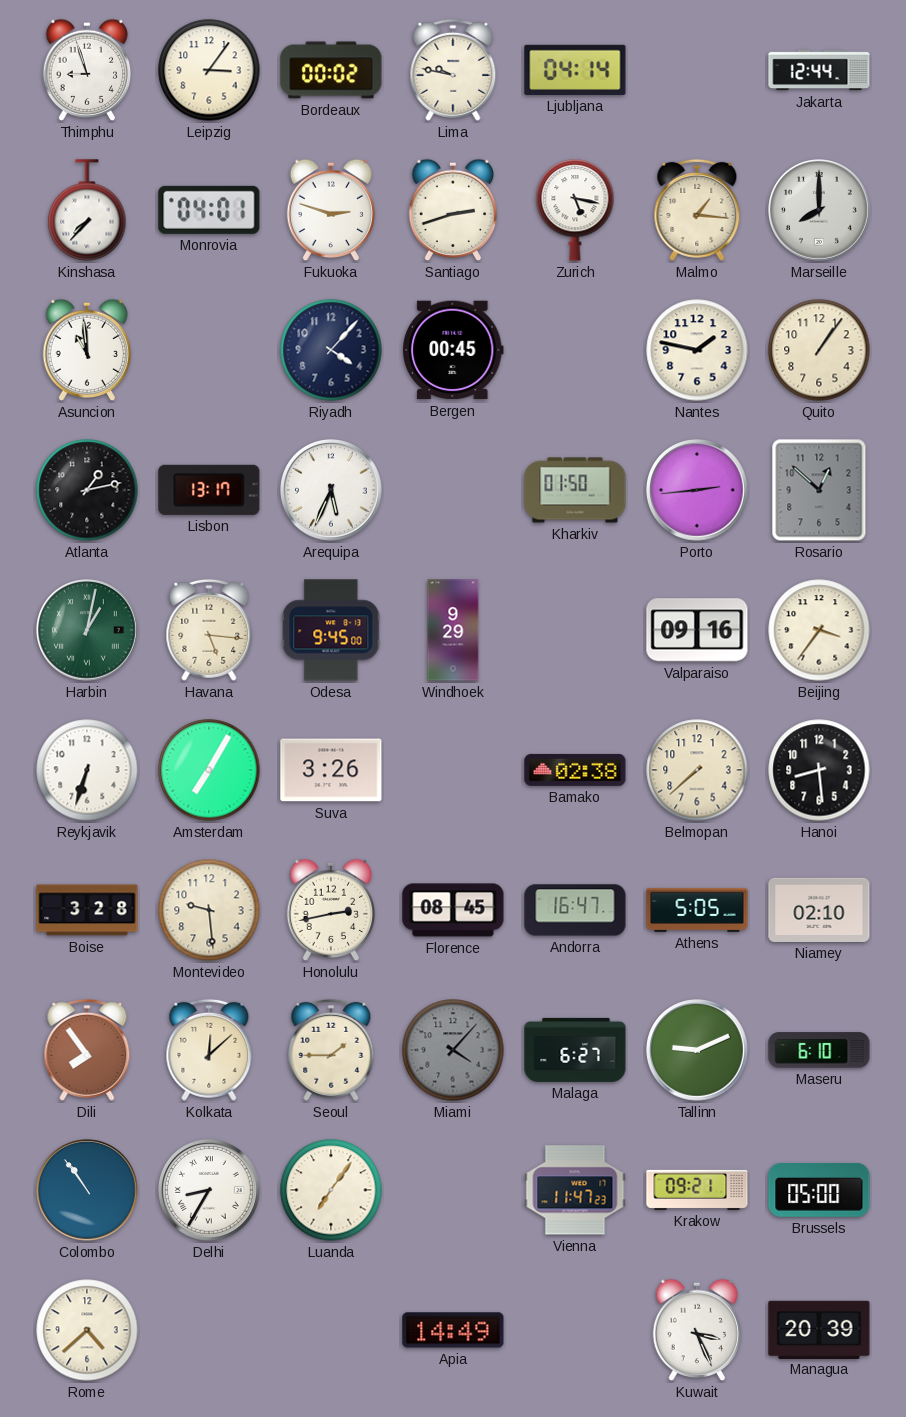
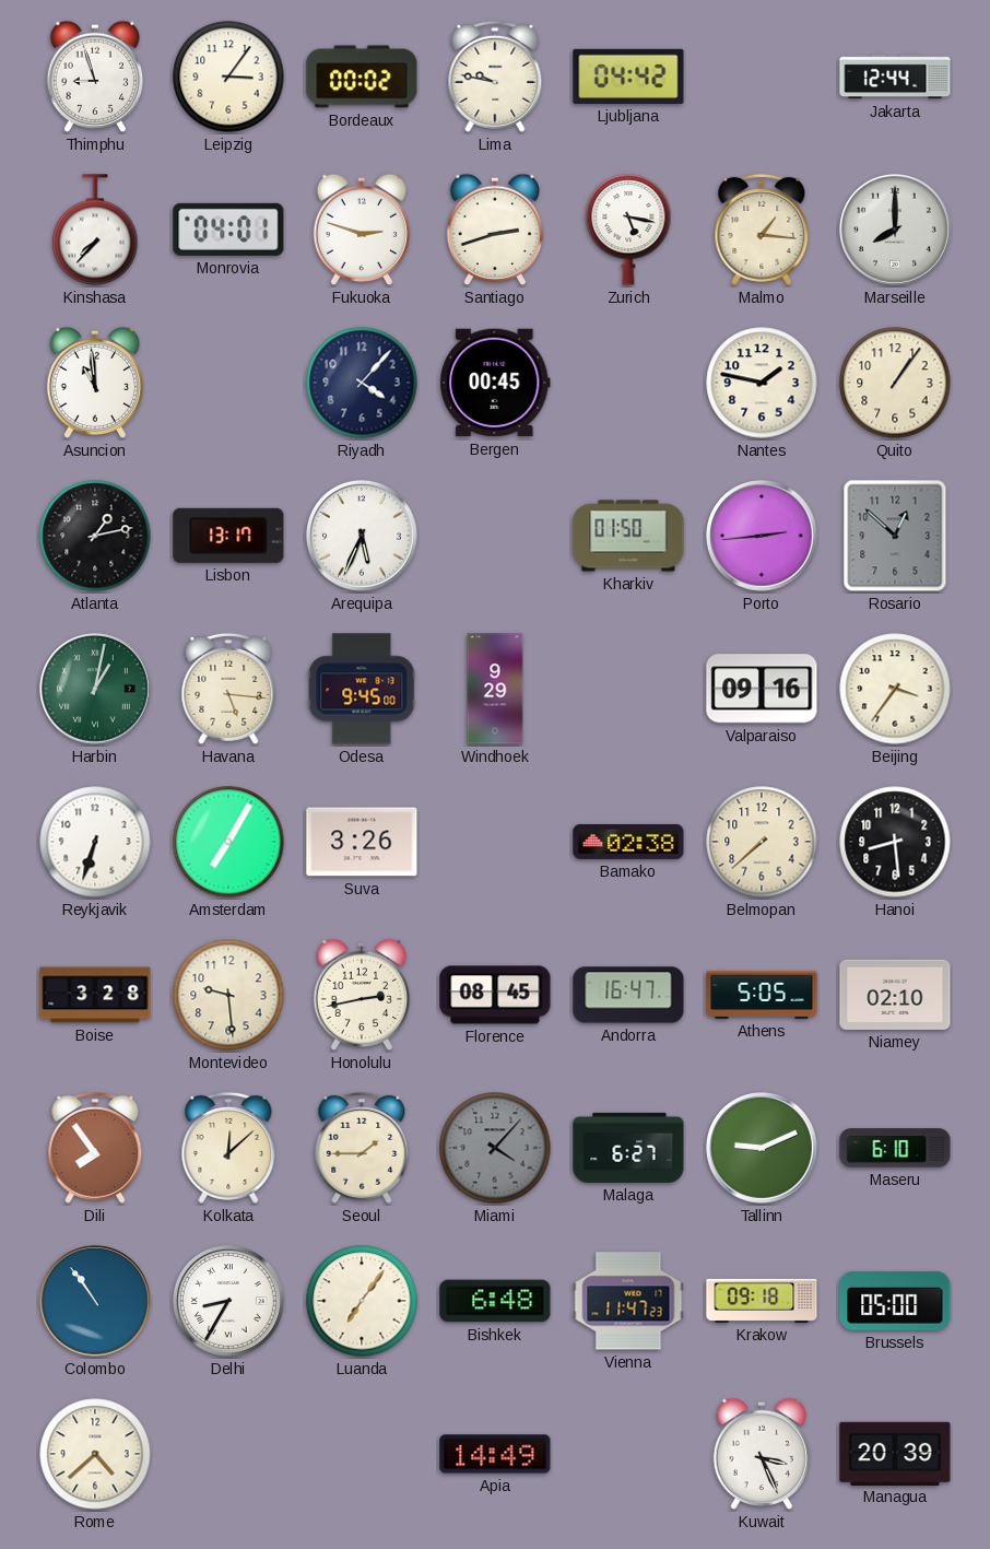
Ljubljana: 04:14 -> 04:42 (628, 77)
Bishkek: none -> 6:48 (495, 1301)
Krakow: 09:21 -> 09:18 (762, 1301)
